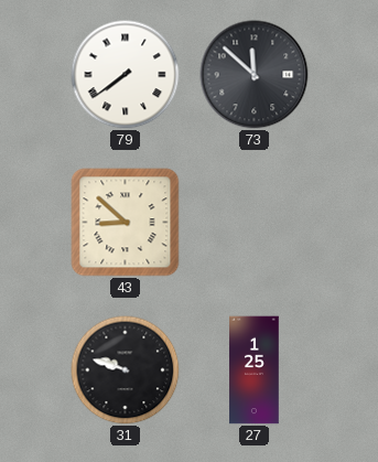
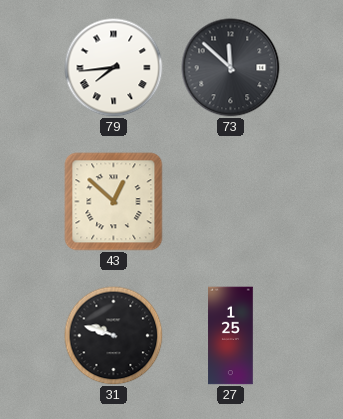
79: 7:39 -> 7:44 (114, 68)
43: 8:52 -> 12:52 (114, 202)
